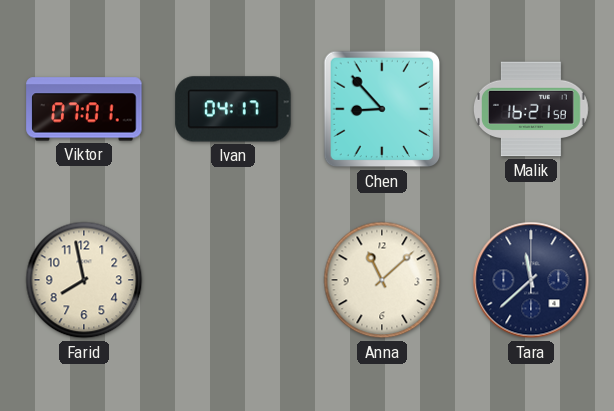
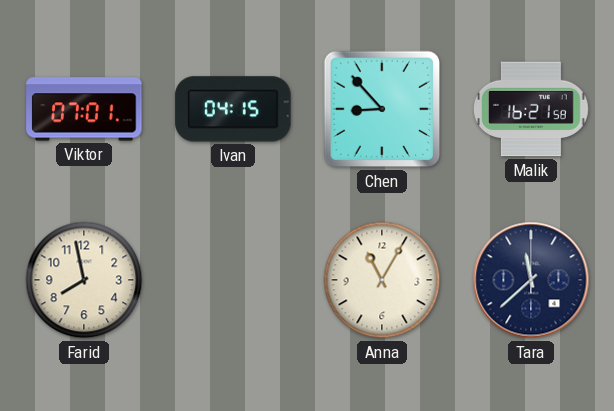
Ivan: 04:17 -> 04:15 (233, 109)
Anna: 11:08 -> 11:05 (382, 280)
